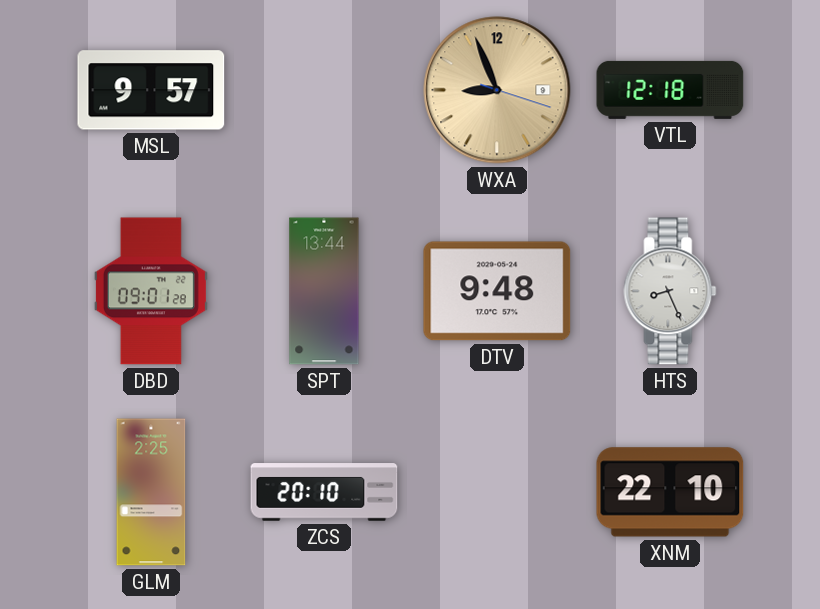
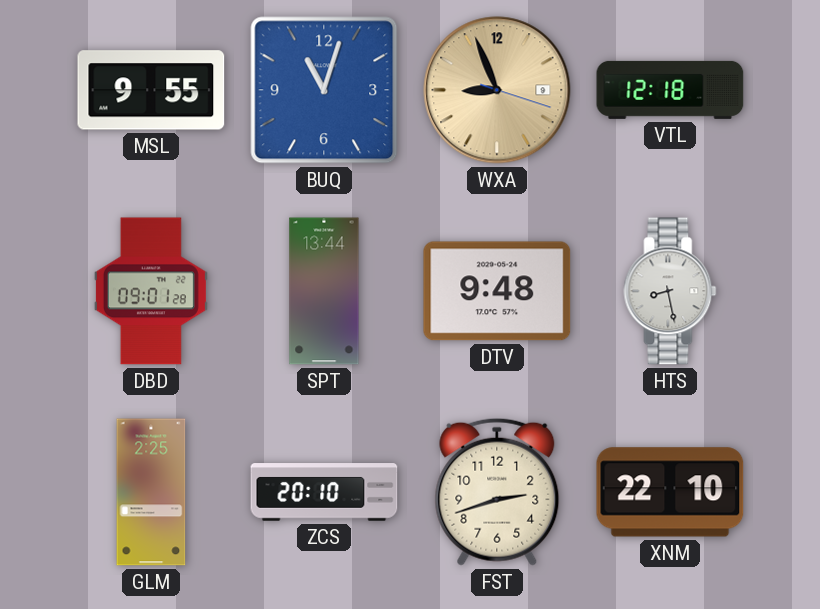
MSL: 9:57 -> 9:55 (151, 90)
BUQ: none -> 11:03 (324, 90)
HTS: 8:26 -> 8:28 (670, 291)
FST: none -> 2:42 (497, 492)
